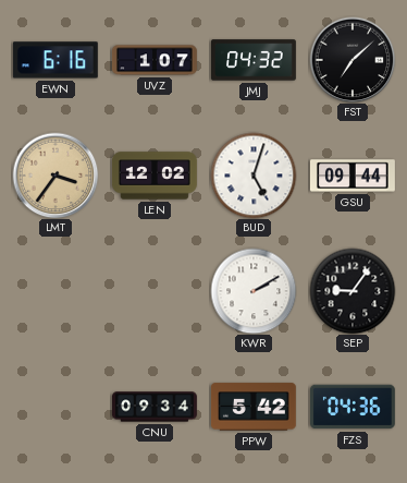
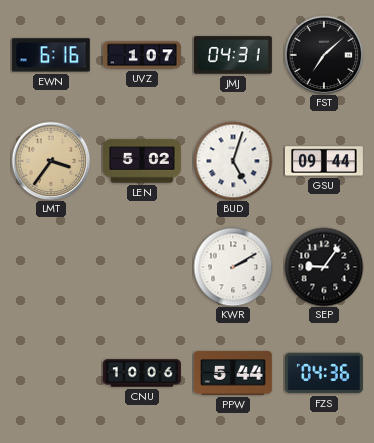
JMJ: 04:32 -> 04:31 (233, 55)
LEN: 12:02 -> 5:02 (142, 161)
CNU: 09:34 -> 10:06 (142, 373)
PPW: 5:42 -> 5:44 (233, 373)
